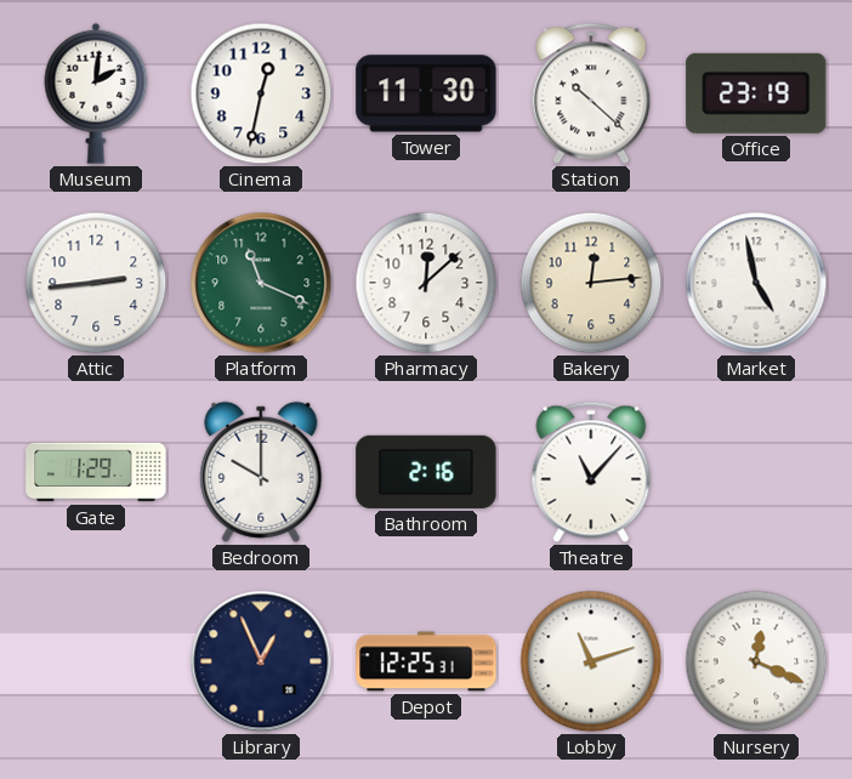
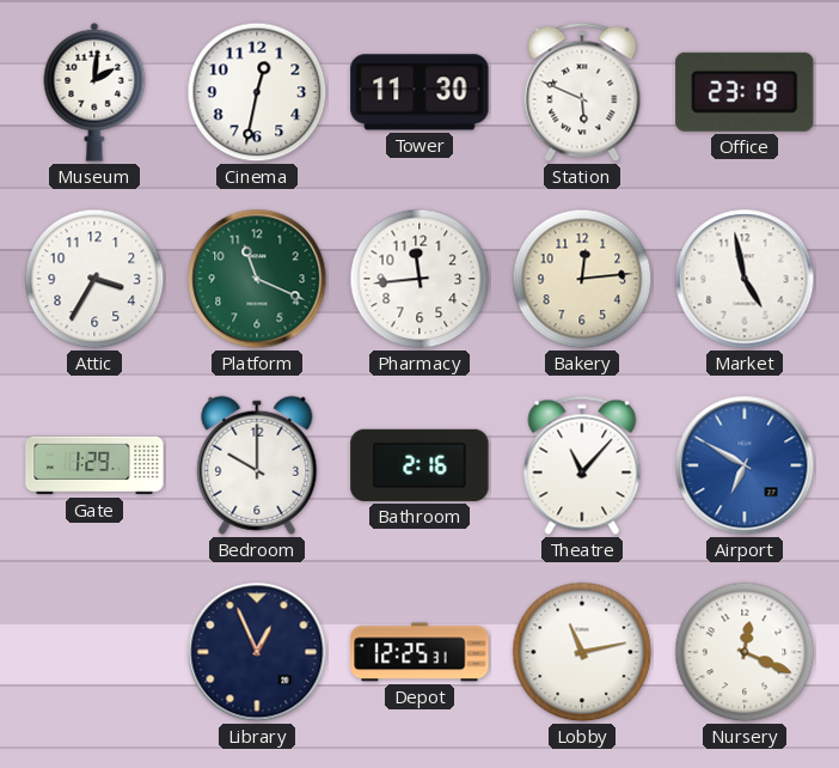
Station: 10:22 -> 5:49 (582, 92)
Attic: 2:44 -> 3:35 (94, 279)
Pharmacy: 12:08 -> 11:44 (419, 279)
Airport: none -> 6:50 (745, 465)
Lobby: 11:12 -> 11:13 (582, 652)
